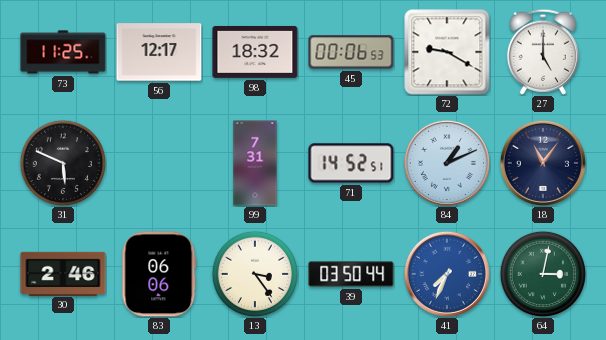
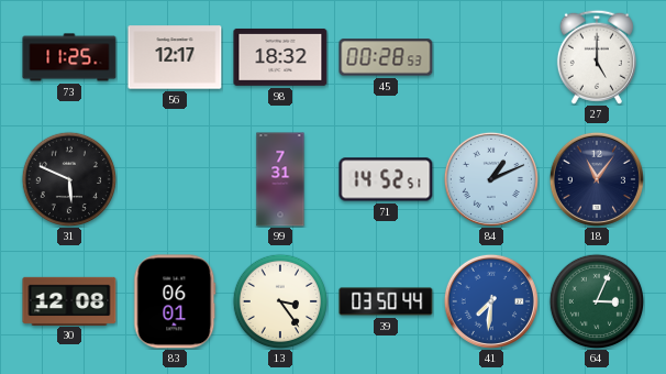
45: 00:06 -> 00:28 (386, 57)
72: 9:20 -> none (447, 52)
30: 2:46 -> 12:08 (69, 300)
83: 06:06 -> 06:01 (175, 301)
41: 7:34 -> 7:31 (491, 301)
64: 3:02 -> 3:04 (596, 300)
